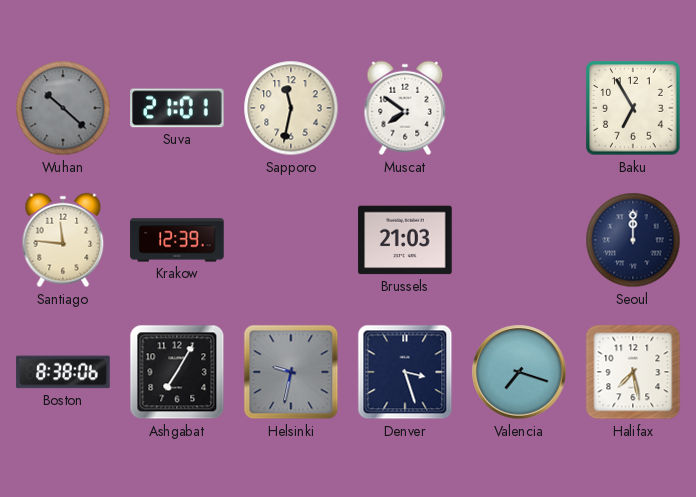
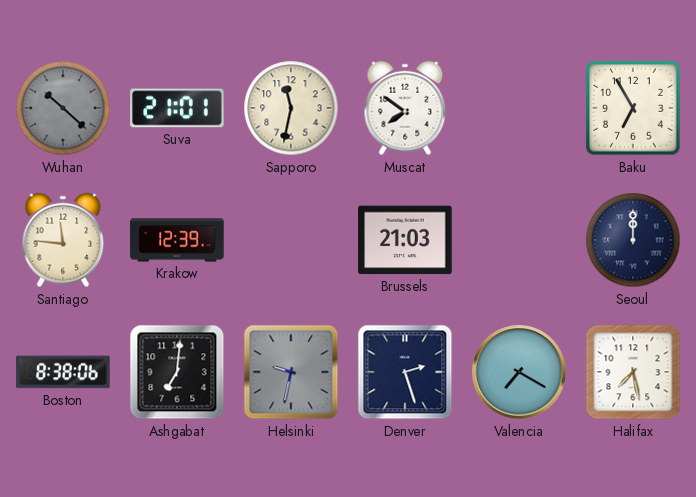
Ashgabat: 7:05 -> 7:01 (177, 372)
Denver: 3:27 -> 2:27 (405, 372)
Valencia: 7:18 -> 7:20 (519, 372)
